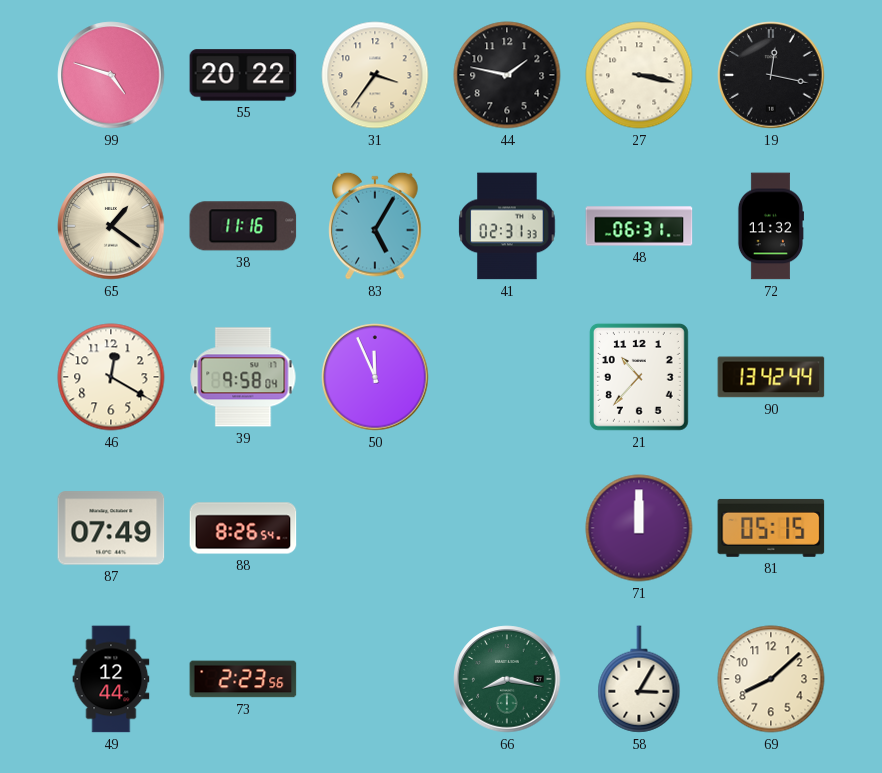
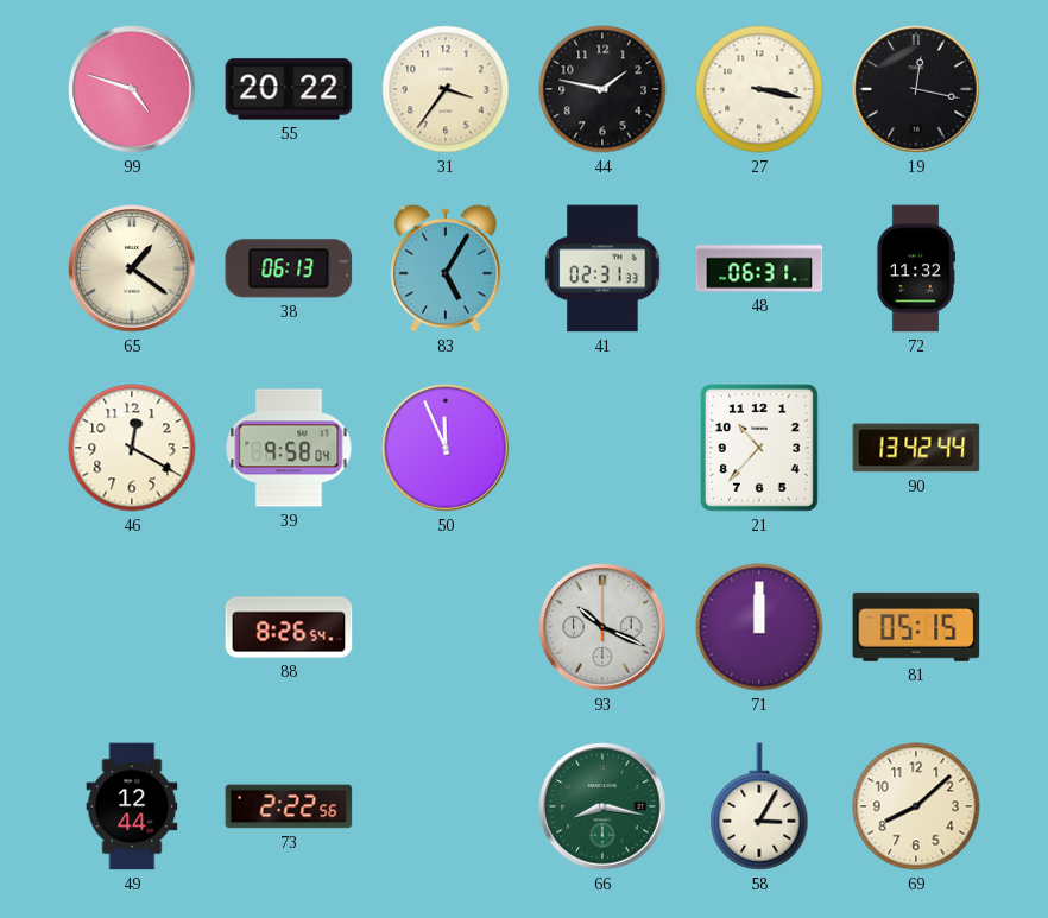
38: 11:16 -> 06:13 (289, 268)
87: 07:49 -> none (111, 528)
93: none -> 10:19 (602, 627)
73: 2:23 -> 2:22 (289, 806)
